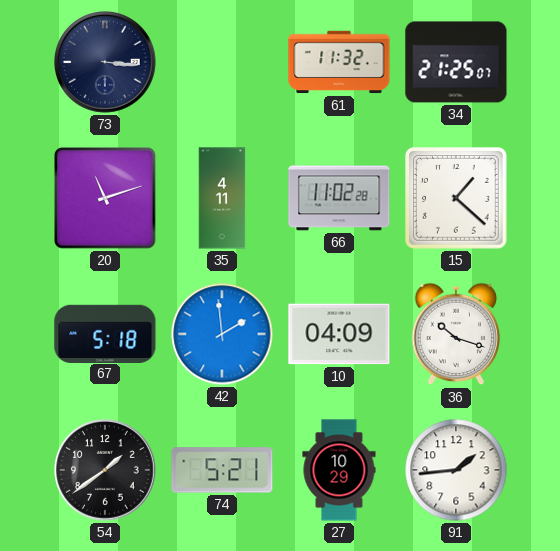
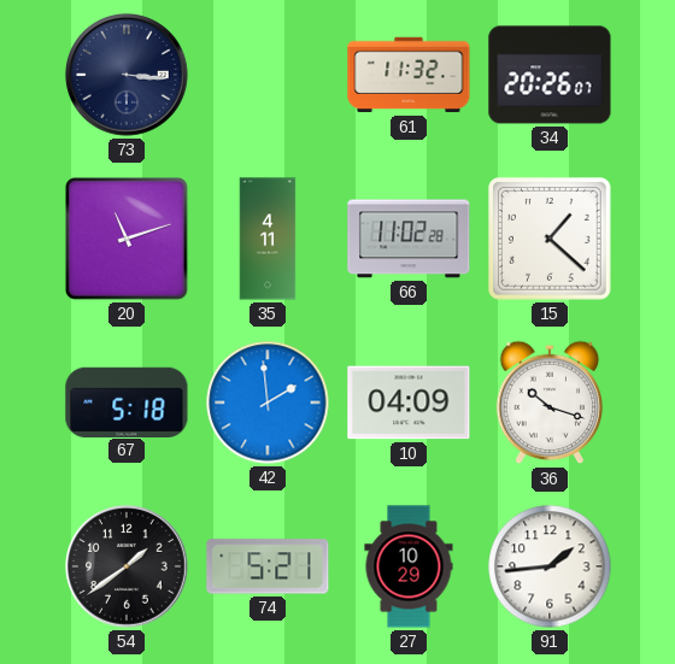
34: 21:25 -> 20:26 (550, 75)
